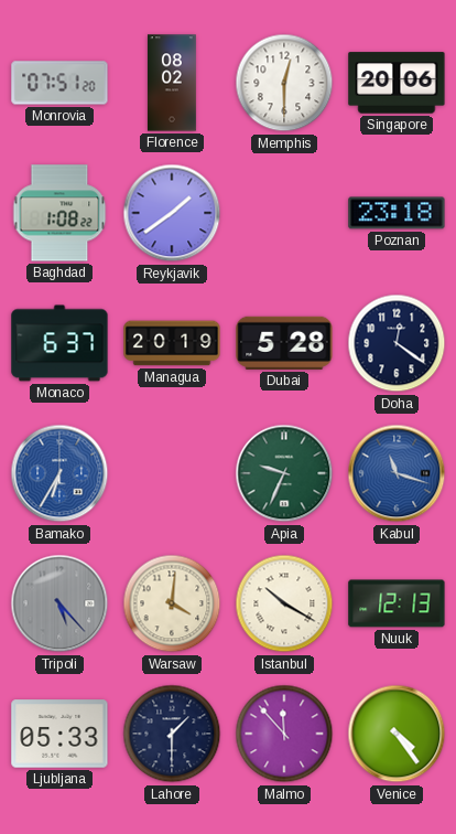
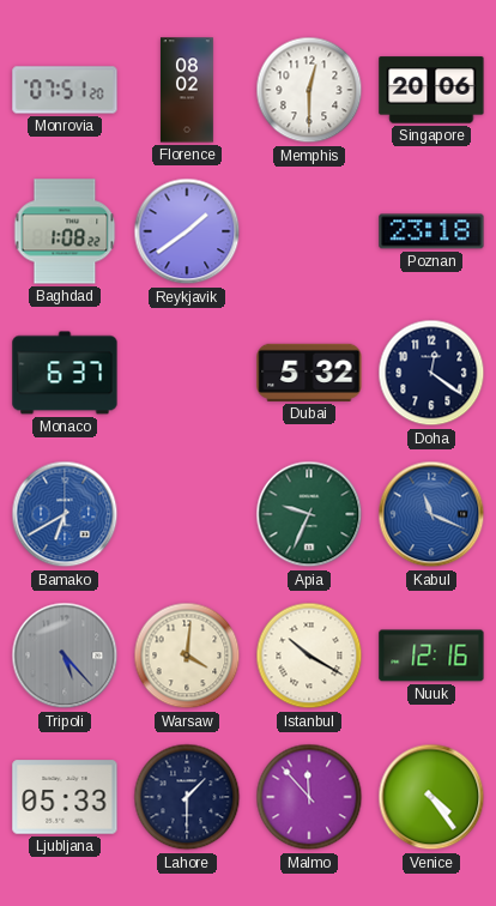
Managua: 20:19 -> none (172, 343)
Dubai: 5:28 -> 5:32 (309, 373)
Bamako: 6:35 -> 6:40 (65, 514)
Kabul: 11:18 -> 11:19 (431, 514)
Nuuk: 12:13 -> 12:16 (431, 656)
